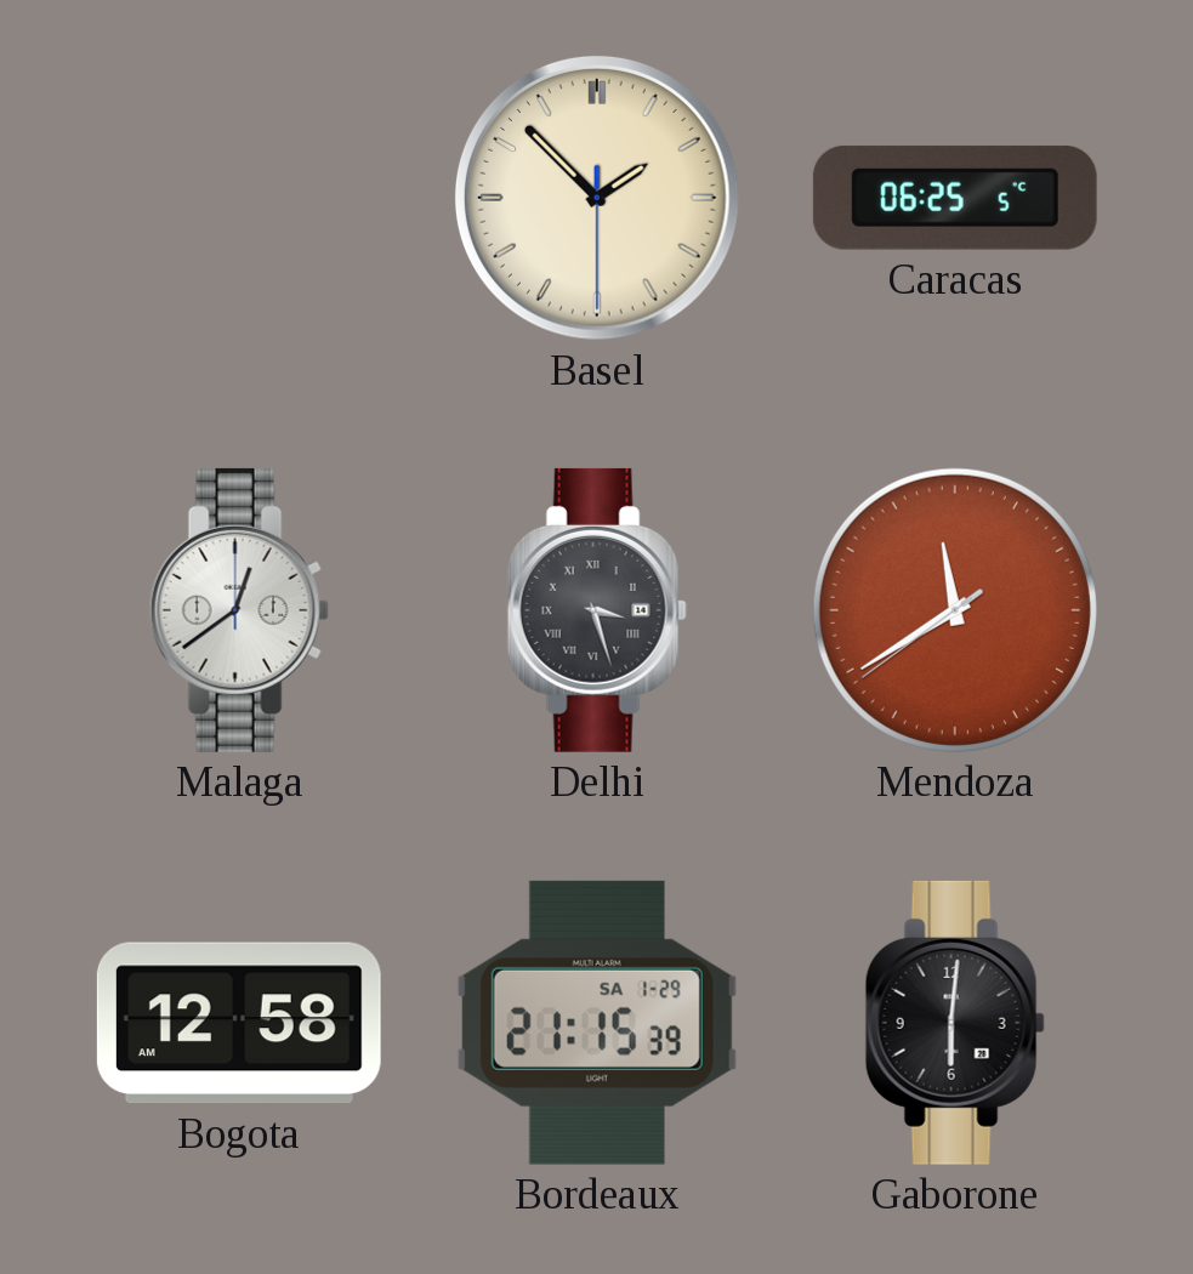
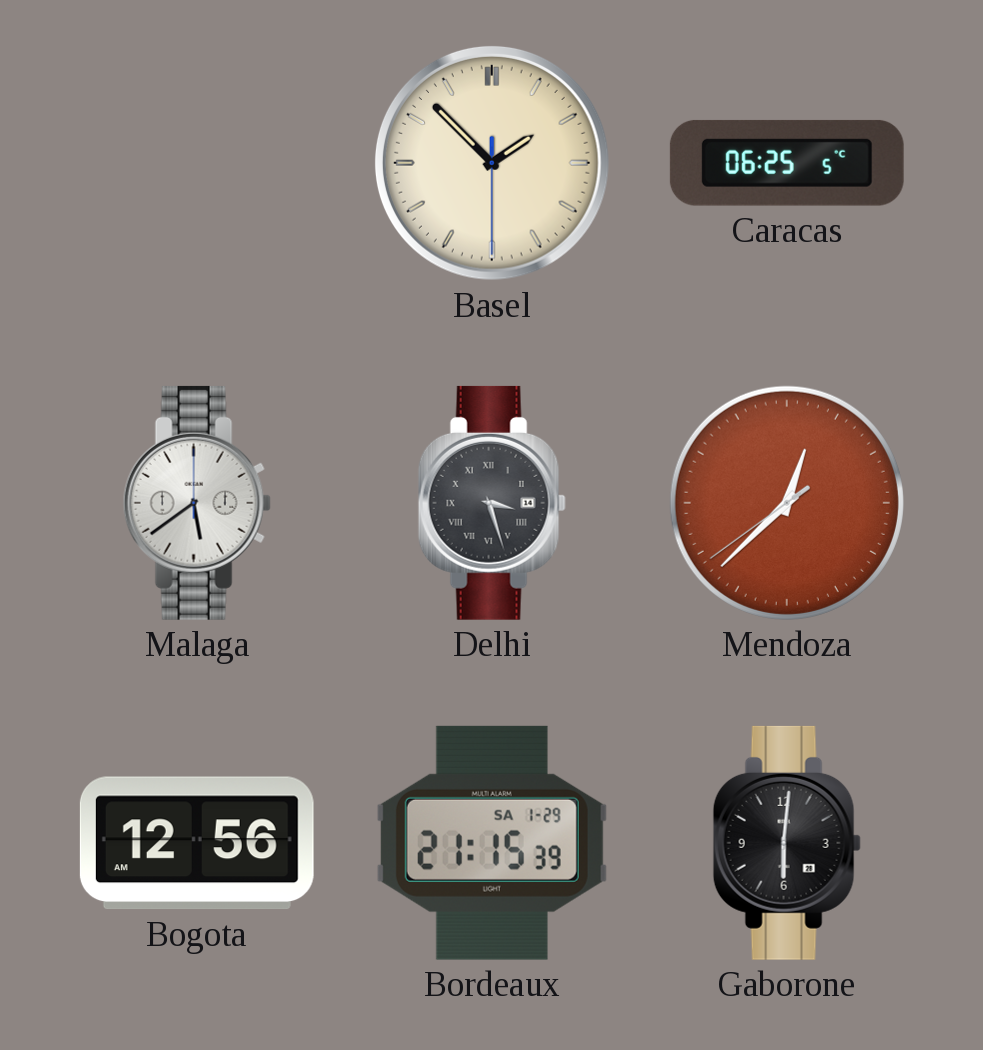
Malaga: 12:39 -> 5:39 (197, 503)
Mendoza: 11:39 -> 12:37 (787, 503)
Bogota: 12:58 -> 12:56 (197, 843)
